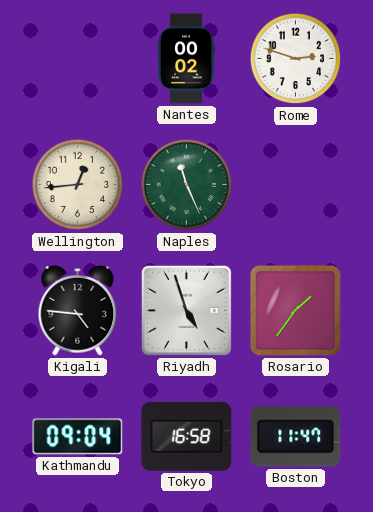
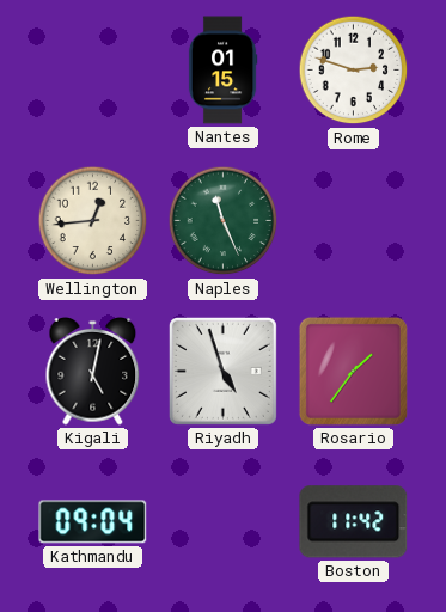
Nantes: 00:02 -> 01:15 (222, 71)
Kigali: 4:46 -> 5:02 (93, 372)
Tokyo: 16:58 -> none (187, 436)
Boston: 11:47 -> 11:42 (354, 522)
